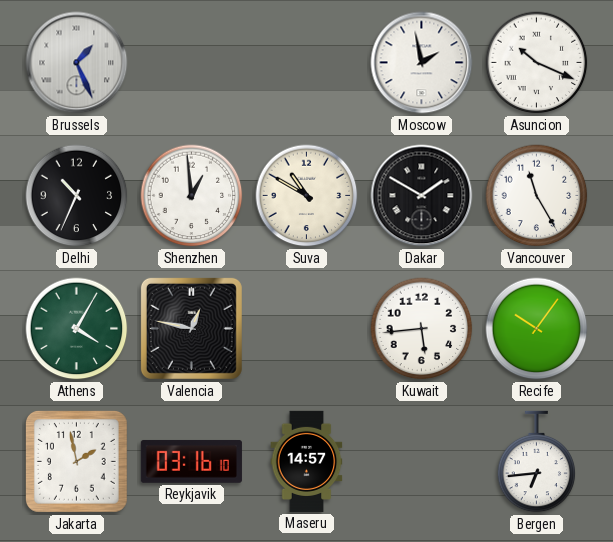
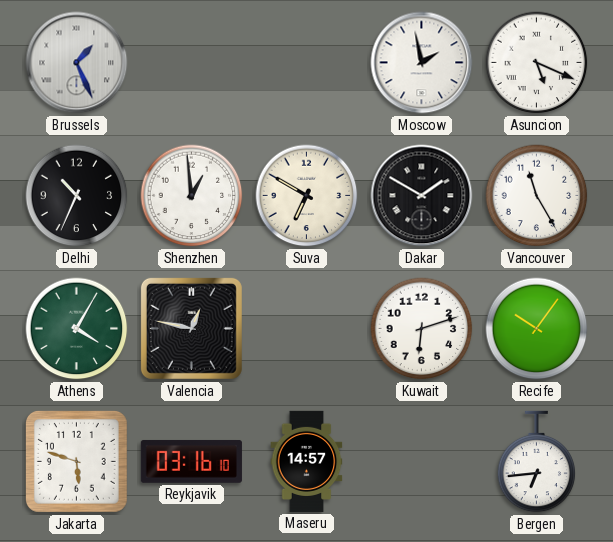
Asuncion: 10:19 -> 5:19 (537, 63)
Suva: 10:50 -> 6:50 (307, 196)
Kuwait: 5:44 -> 6:12 (422, 329)
Jakarta: 1:58 -> 5:48 (76, 461)
